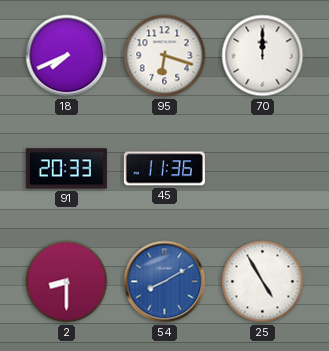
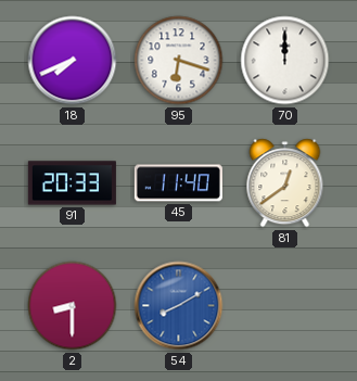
45: 11:36 -> 11:40 (178, 183)
81: none -> 12:39 (285, 183)
25: 4:55 -> none (263, 282)
